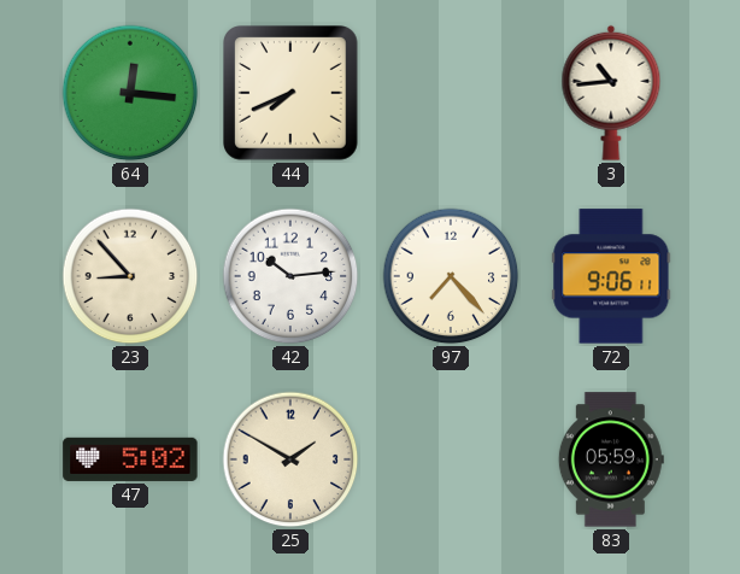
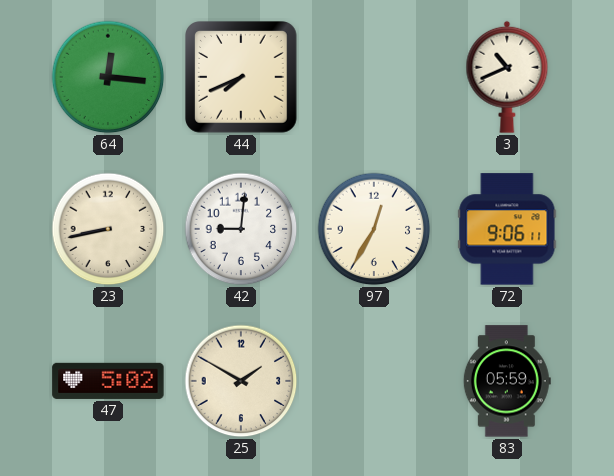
3: 10:44 -> 10:41 (507, 77)
23: 8:53 -> 8:43 (108, 229)
42: 10:14 -> 9:01 (241, 229)
97: 7:23 -> 12:35 (374, 229)
